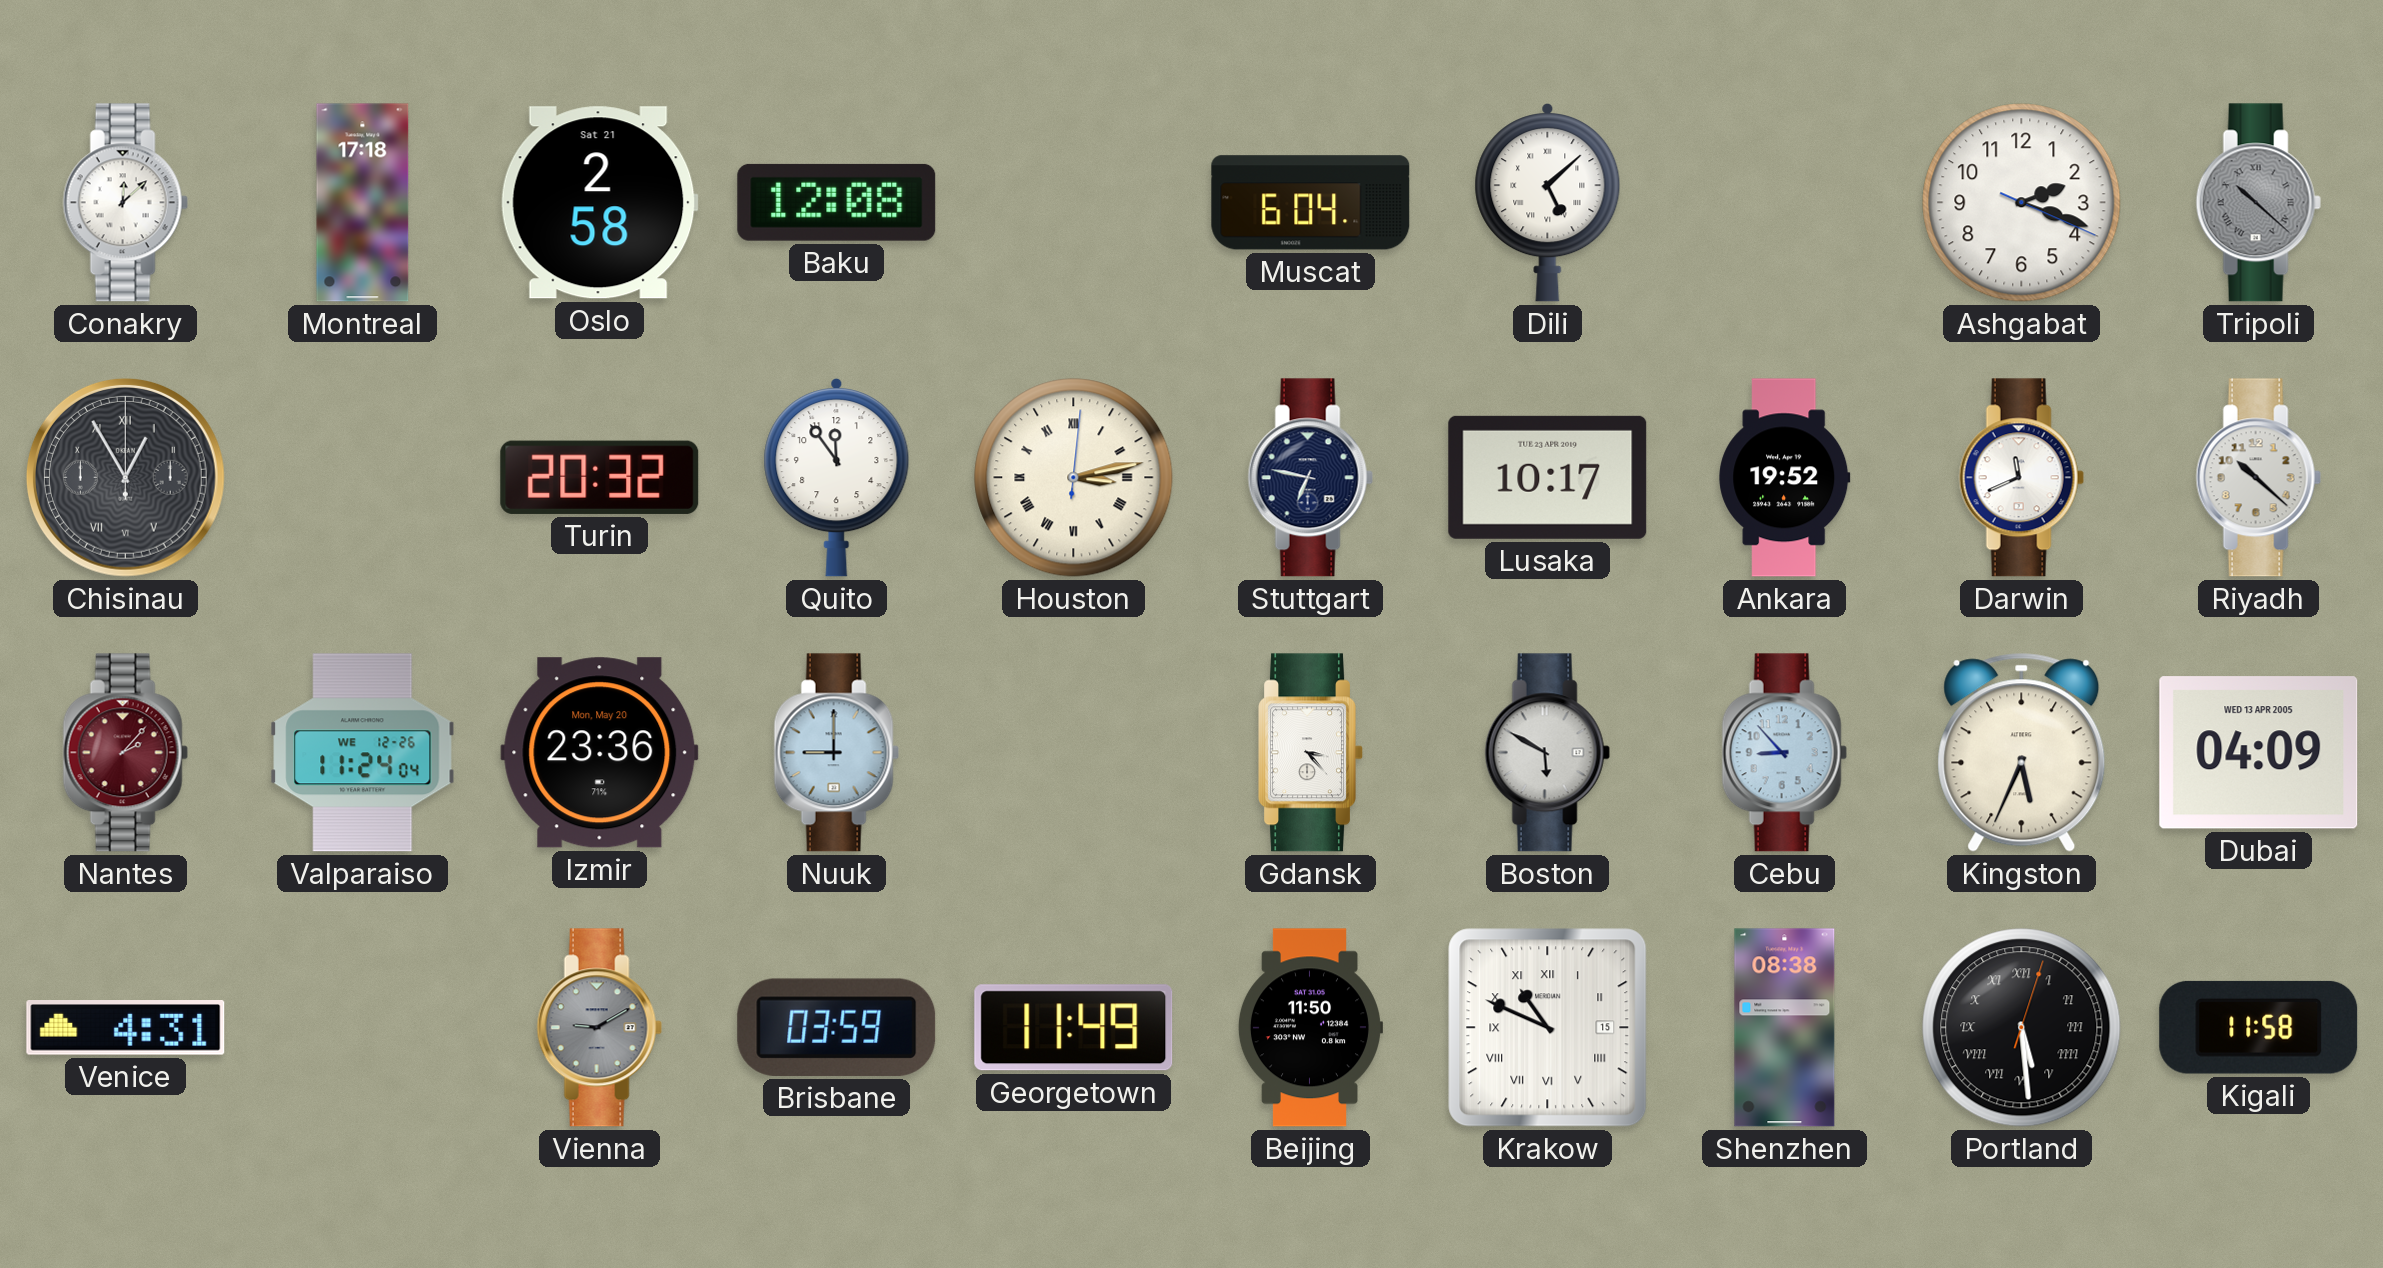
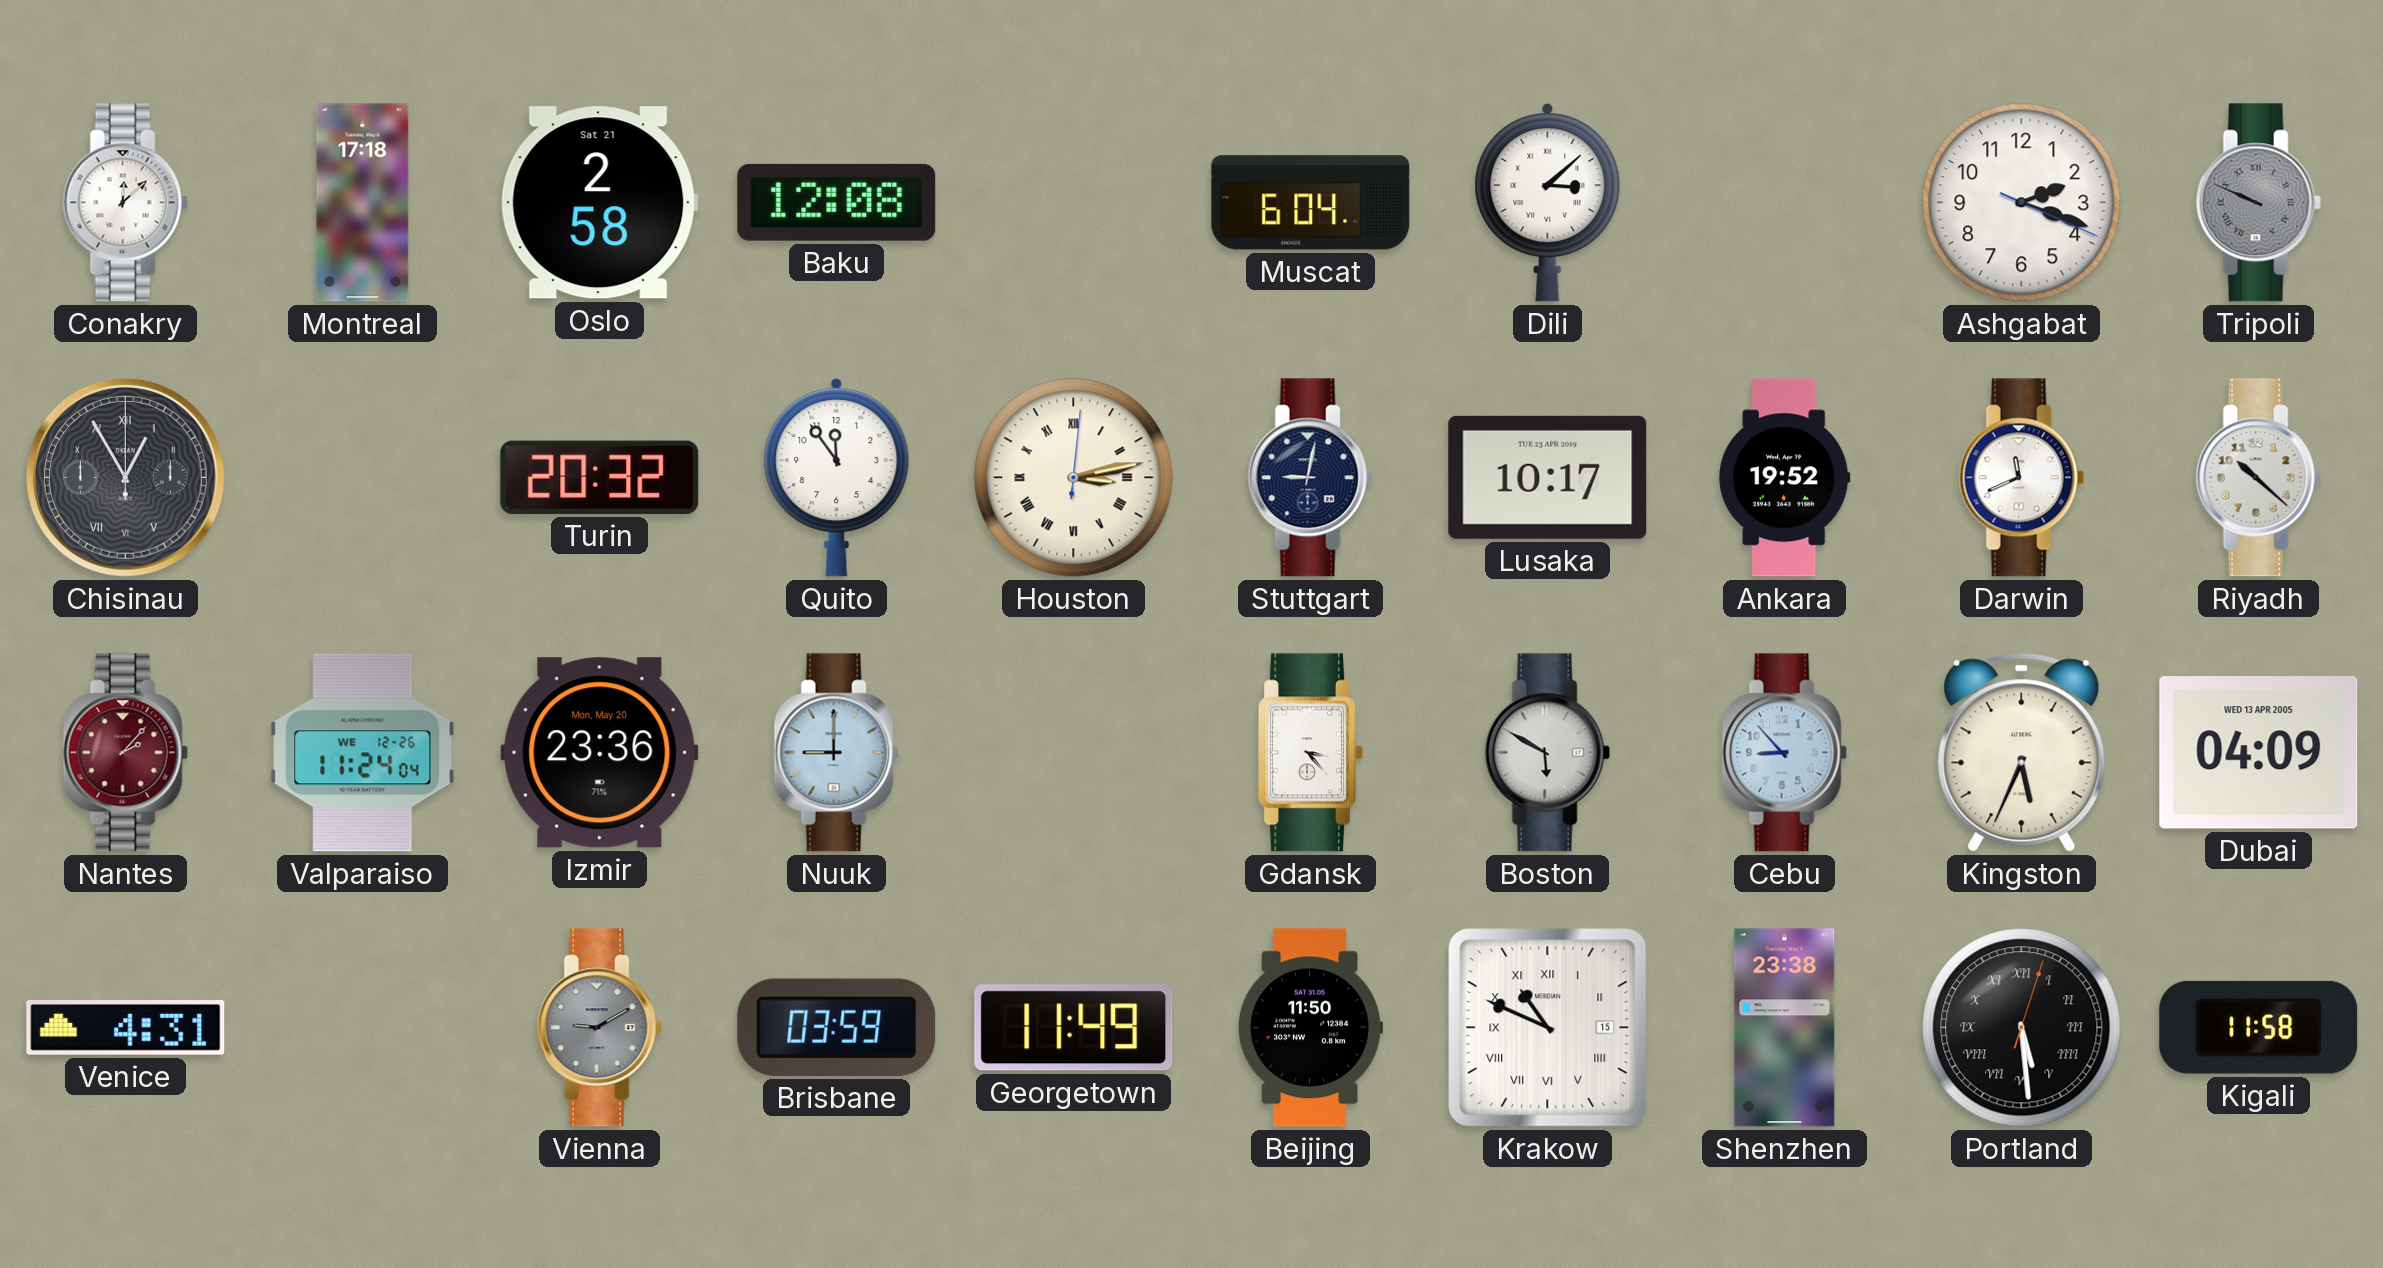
Dili: 5:08 -> 3:08 (1548, 203)
Tripoli: 10:22 -> 9:49 (2258, 203)
Stuttgart: 6:47 -> 9:02 (1310, 478)
Shenzhen: 08:38 -> 23:38 (1785, 1028)
